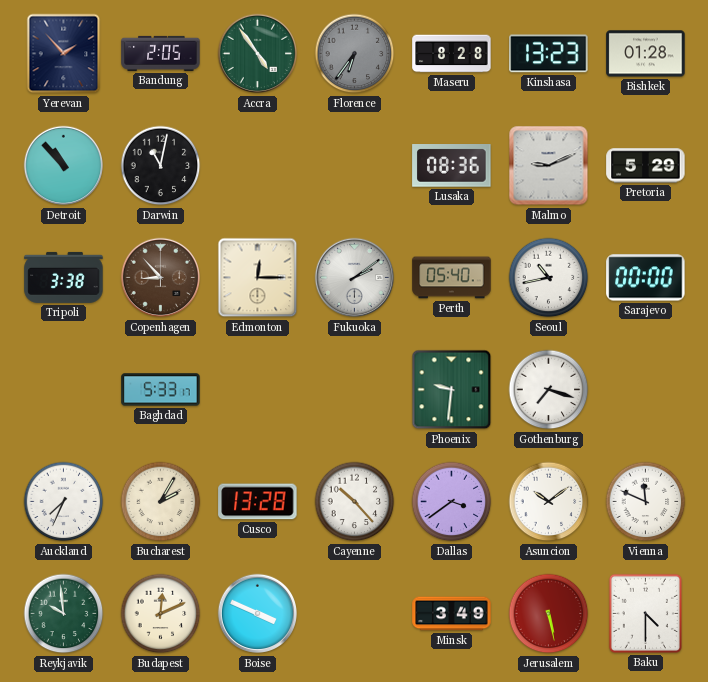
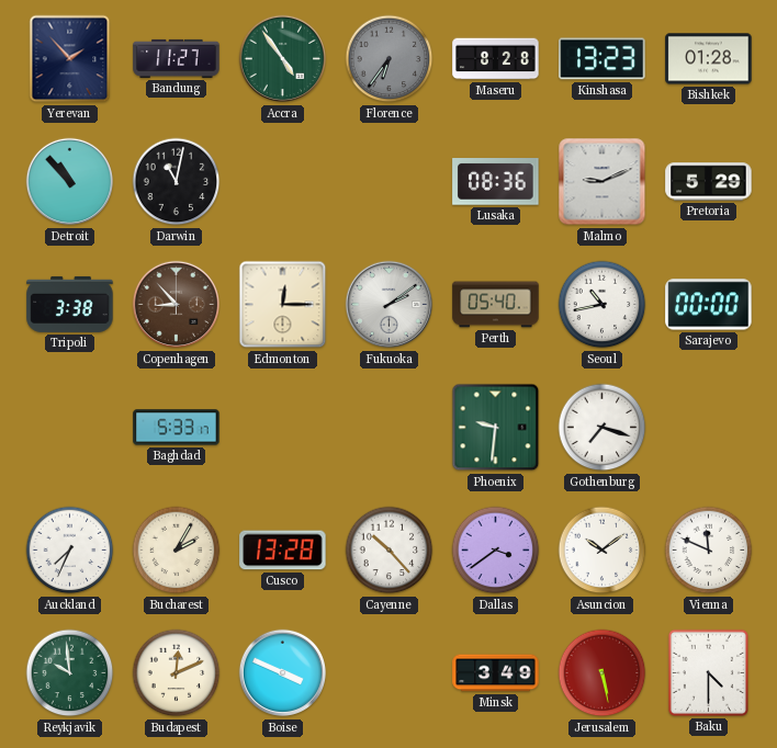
Bandung: 2:05 -> 11:27 (177, 58)
